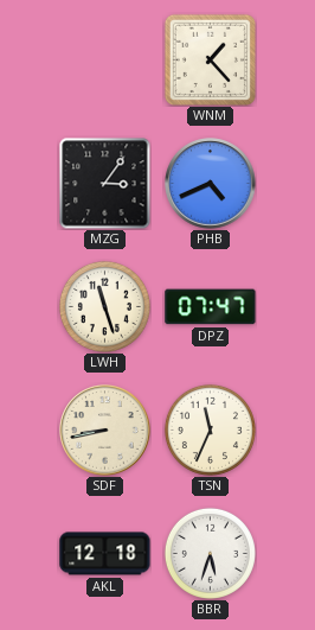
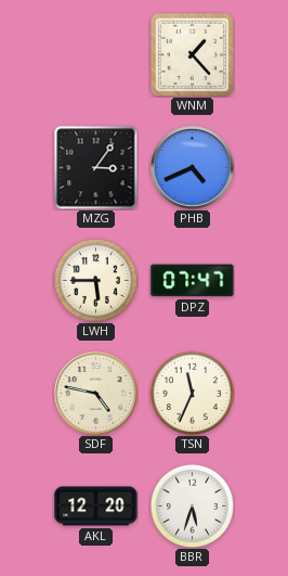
LWH: 11:27 -> 5:45 (95, 280)
SDF: 8:43 -> 4:47 (96, 394)
AKL: 12:18 -> 12:20 (96, 507)
